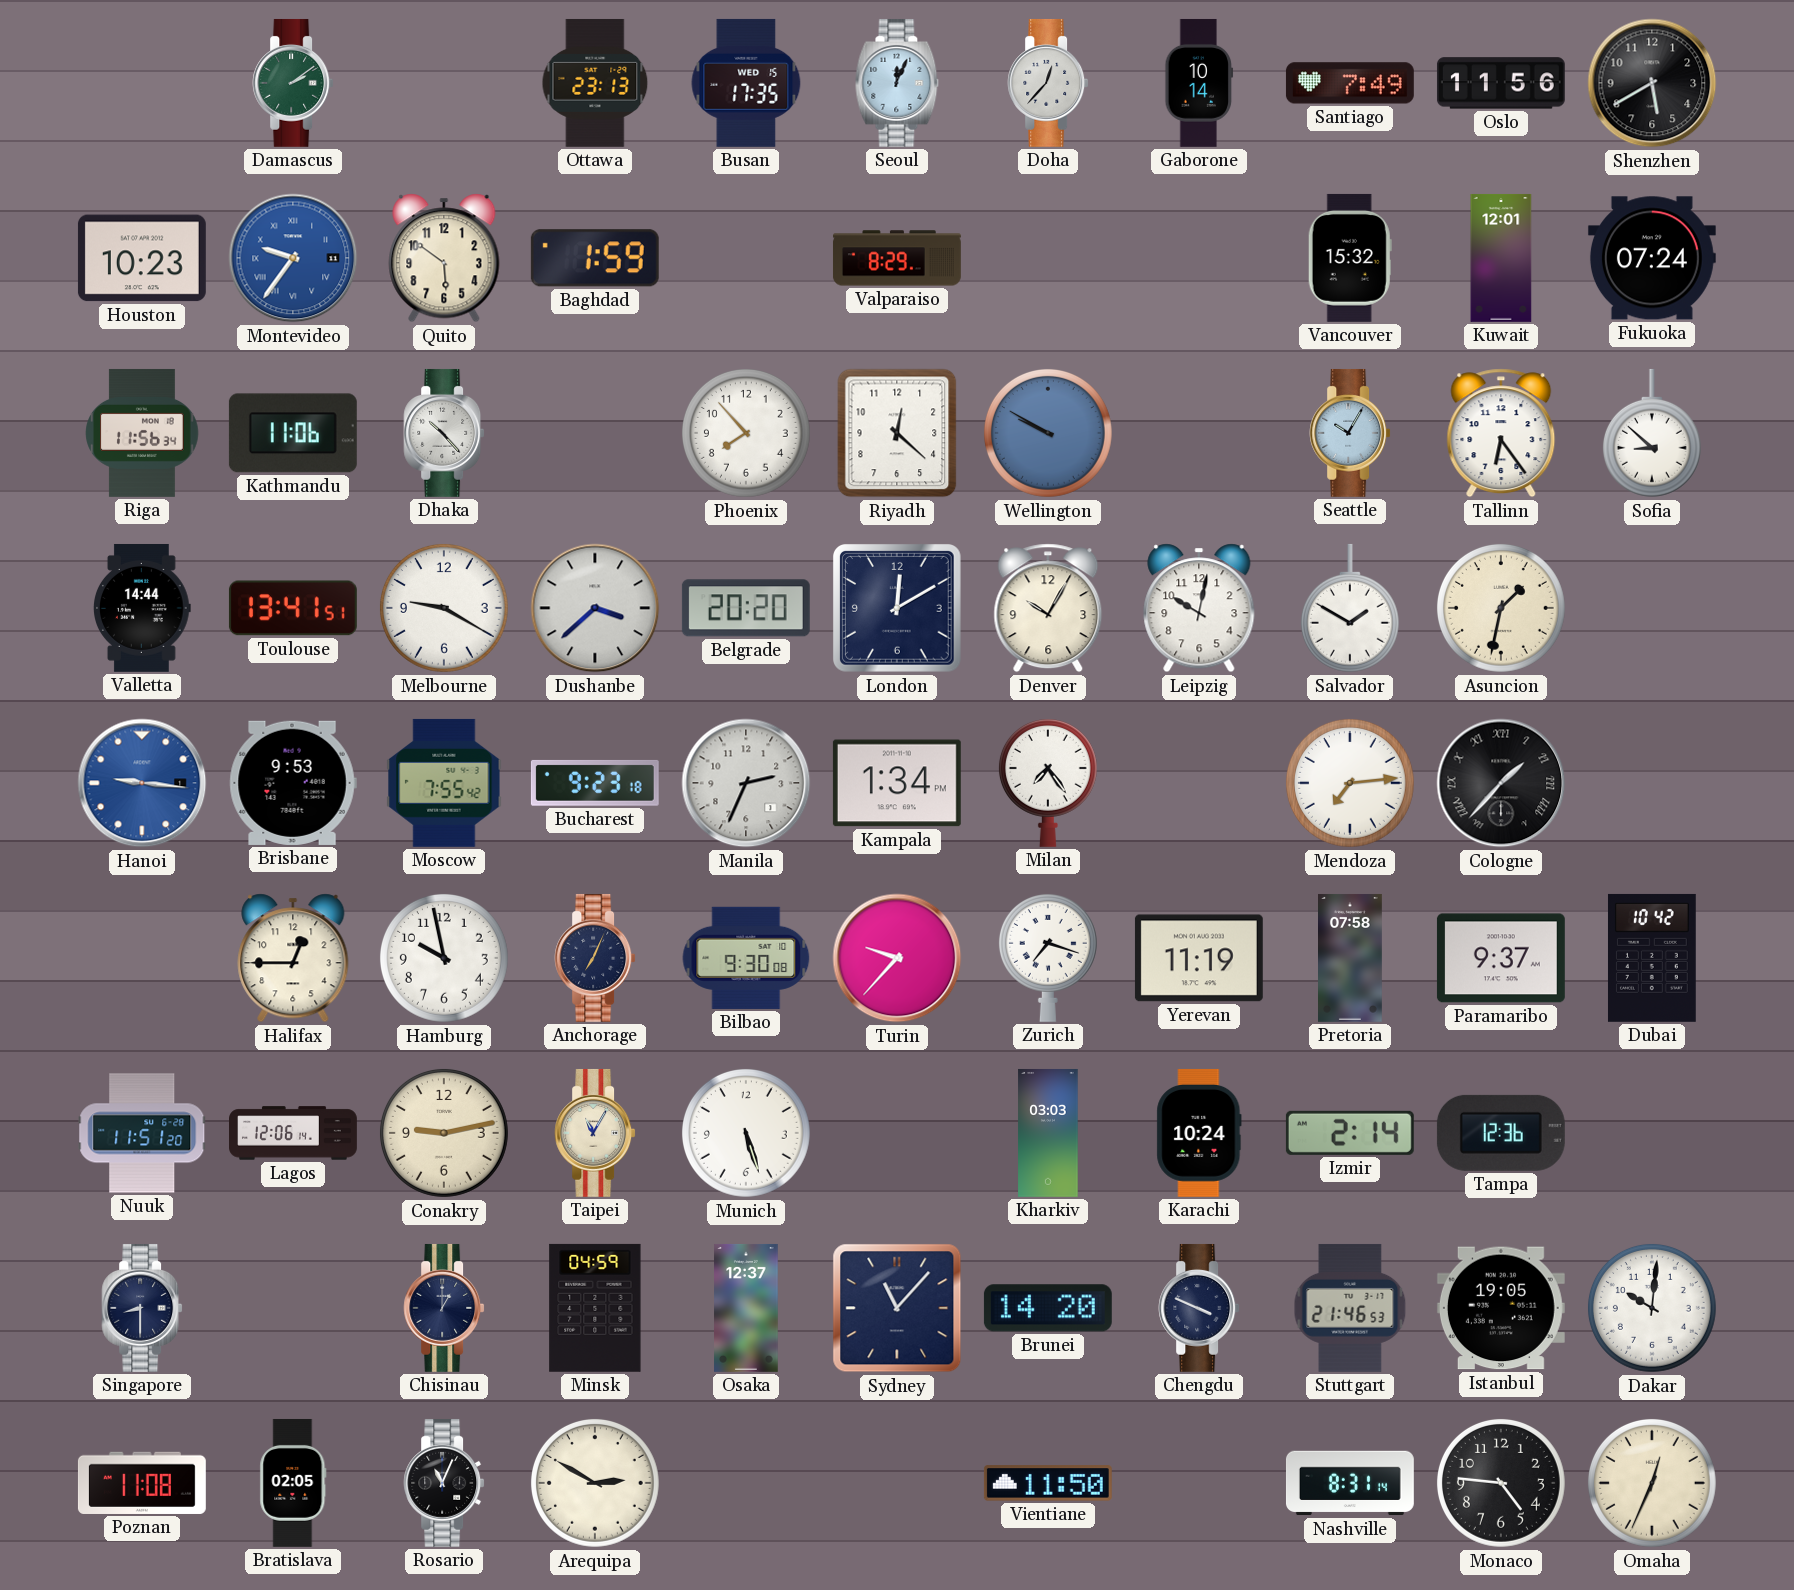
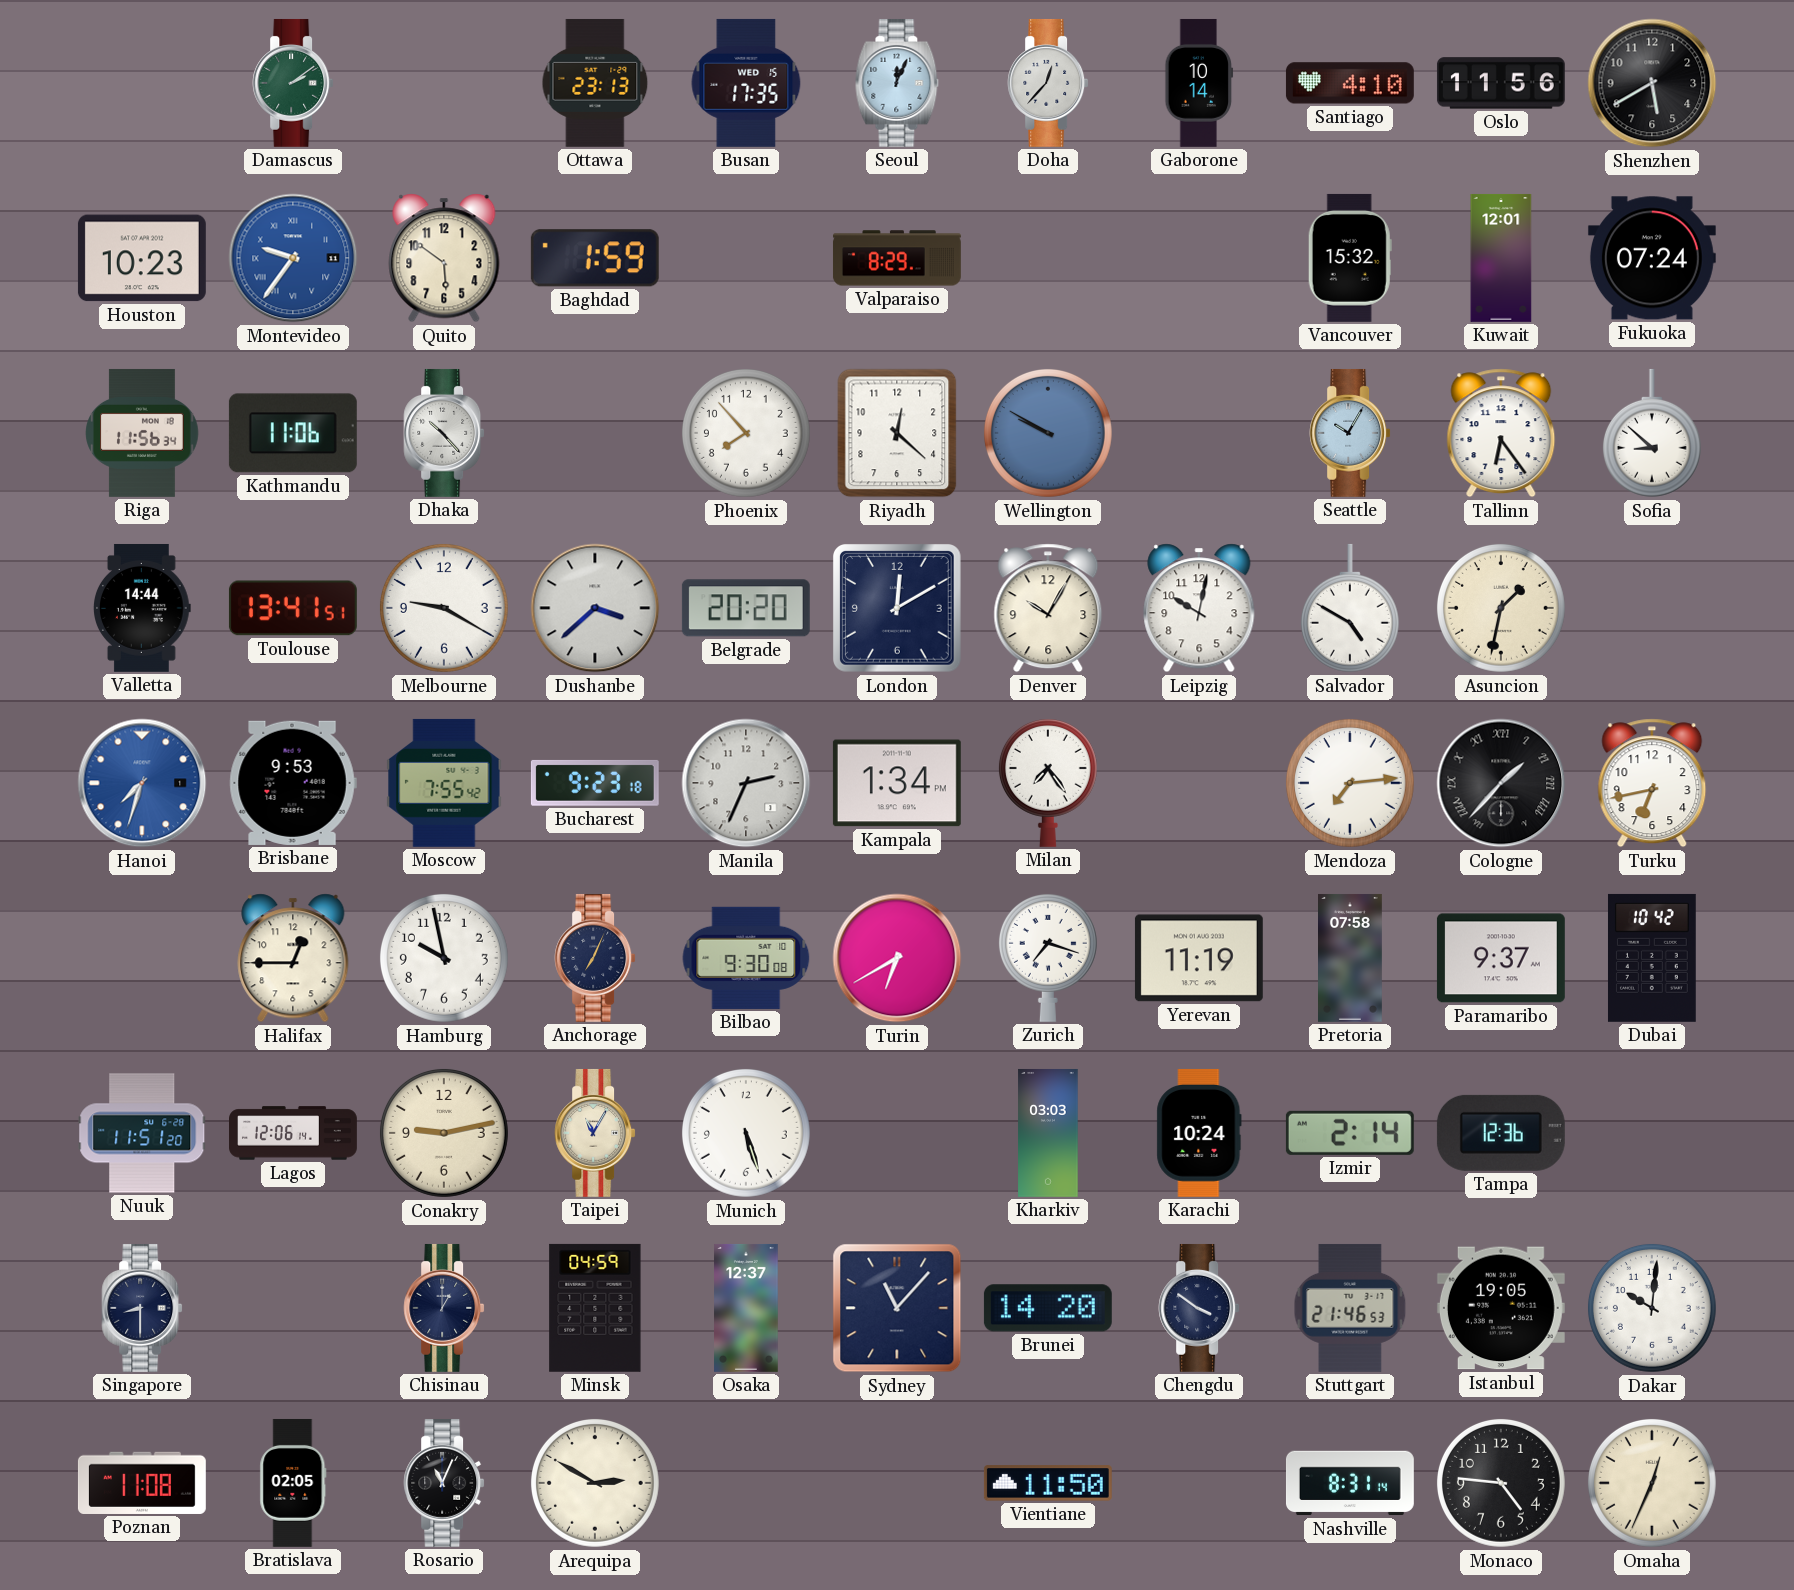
Santiago: 7:49 -> 4:10 (1350, 83)
Salvador: 1:50 -> 4:50 (1350, 608)
Hanoi: 9:16 -> 7:33 (142, 783)
Turku: none -> 6:43 (1652, 783)
Turin: 9:37 -> 6:40 (897, 958)
Chengdu: 3:49 -> 3:51 (1199, 1308)
